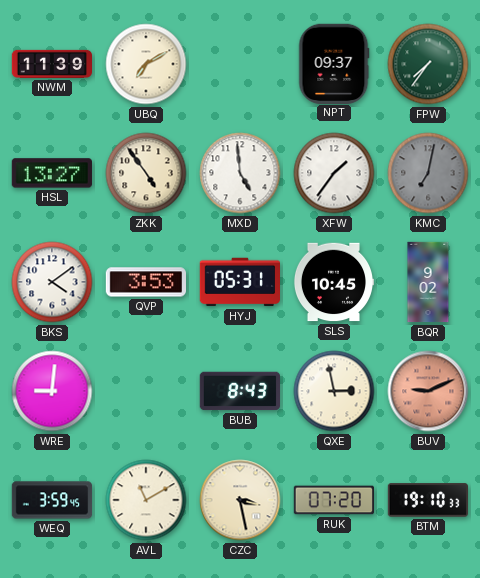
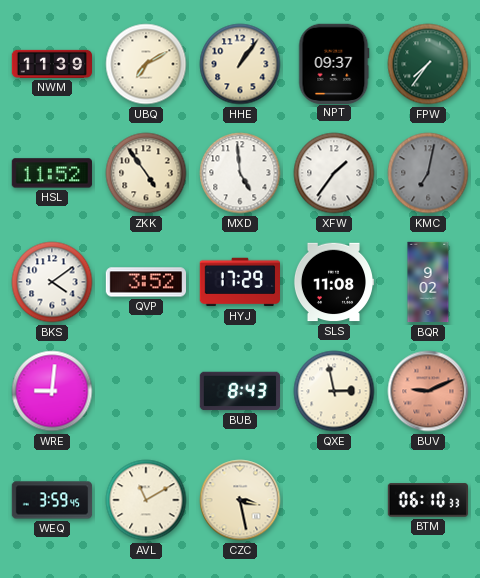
HHE: none -> 1:06 (240, 64)
HSL: 13:27 -> 11:52 (51, 173)
QVP: 3:53 -> 3:52 (145, 282)
HYJ: 05:31 -> 17:29 (239, 282)
SLS: 10:45 -> 11:08 (333, 282)
RUK: 07:20 -> none (334, 500)
BTM: 19:10 -> 06:10 (428, 500)
